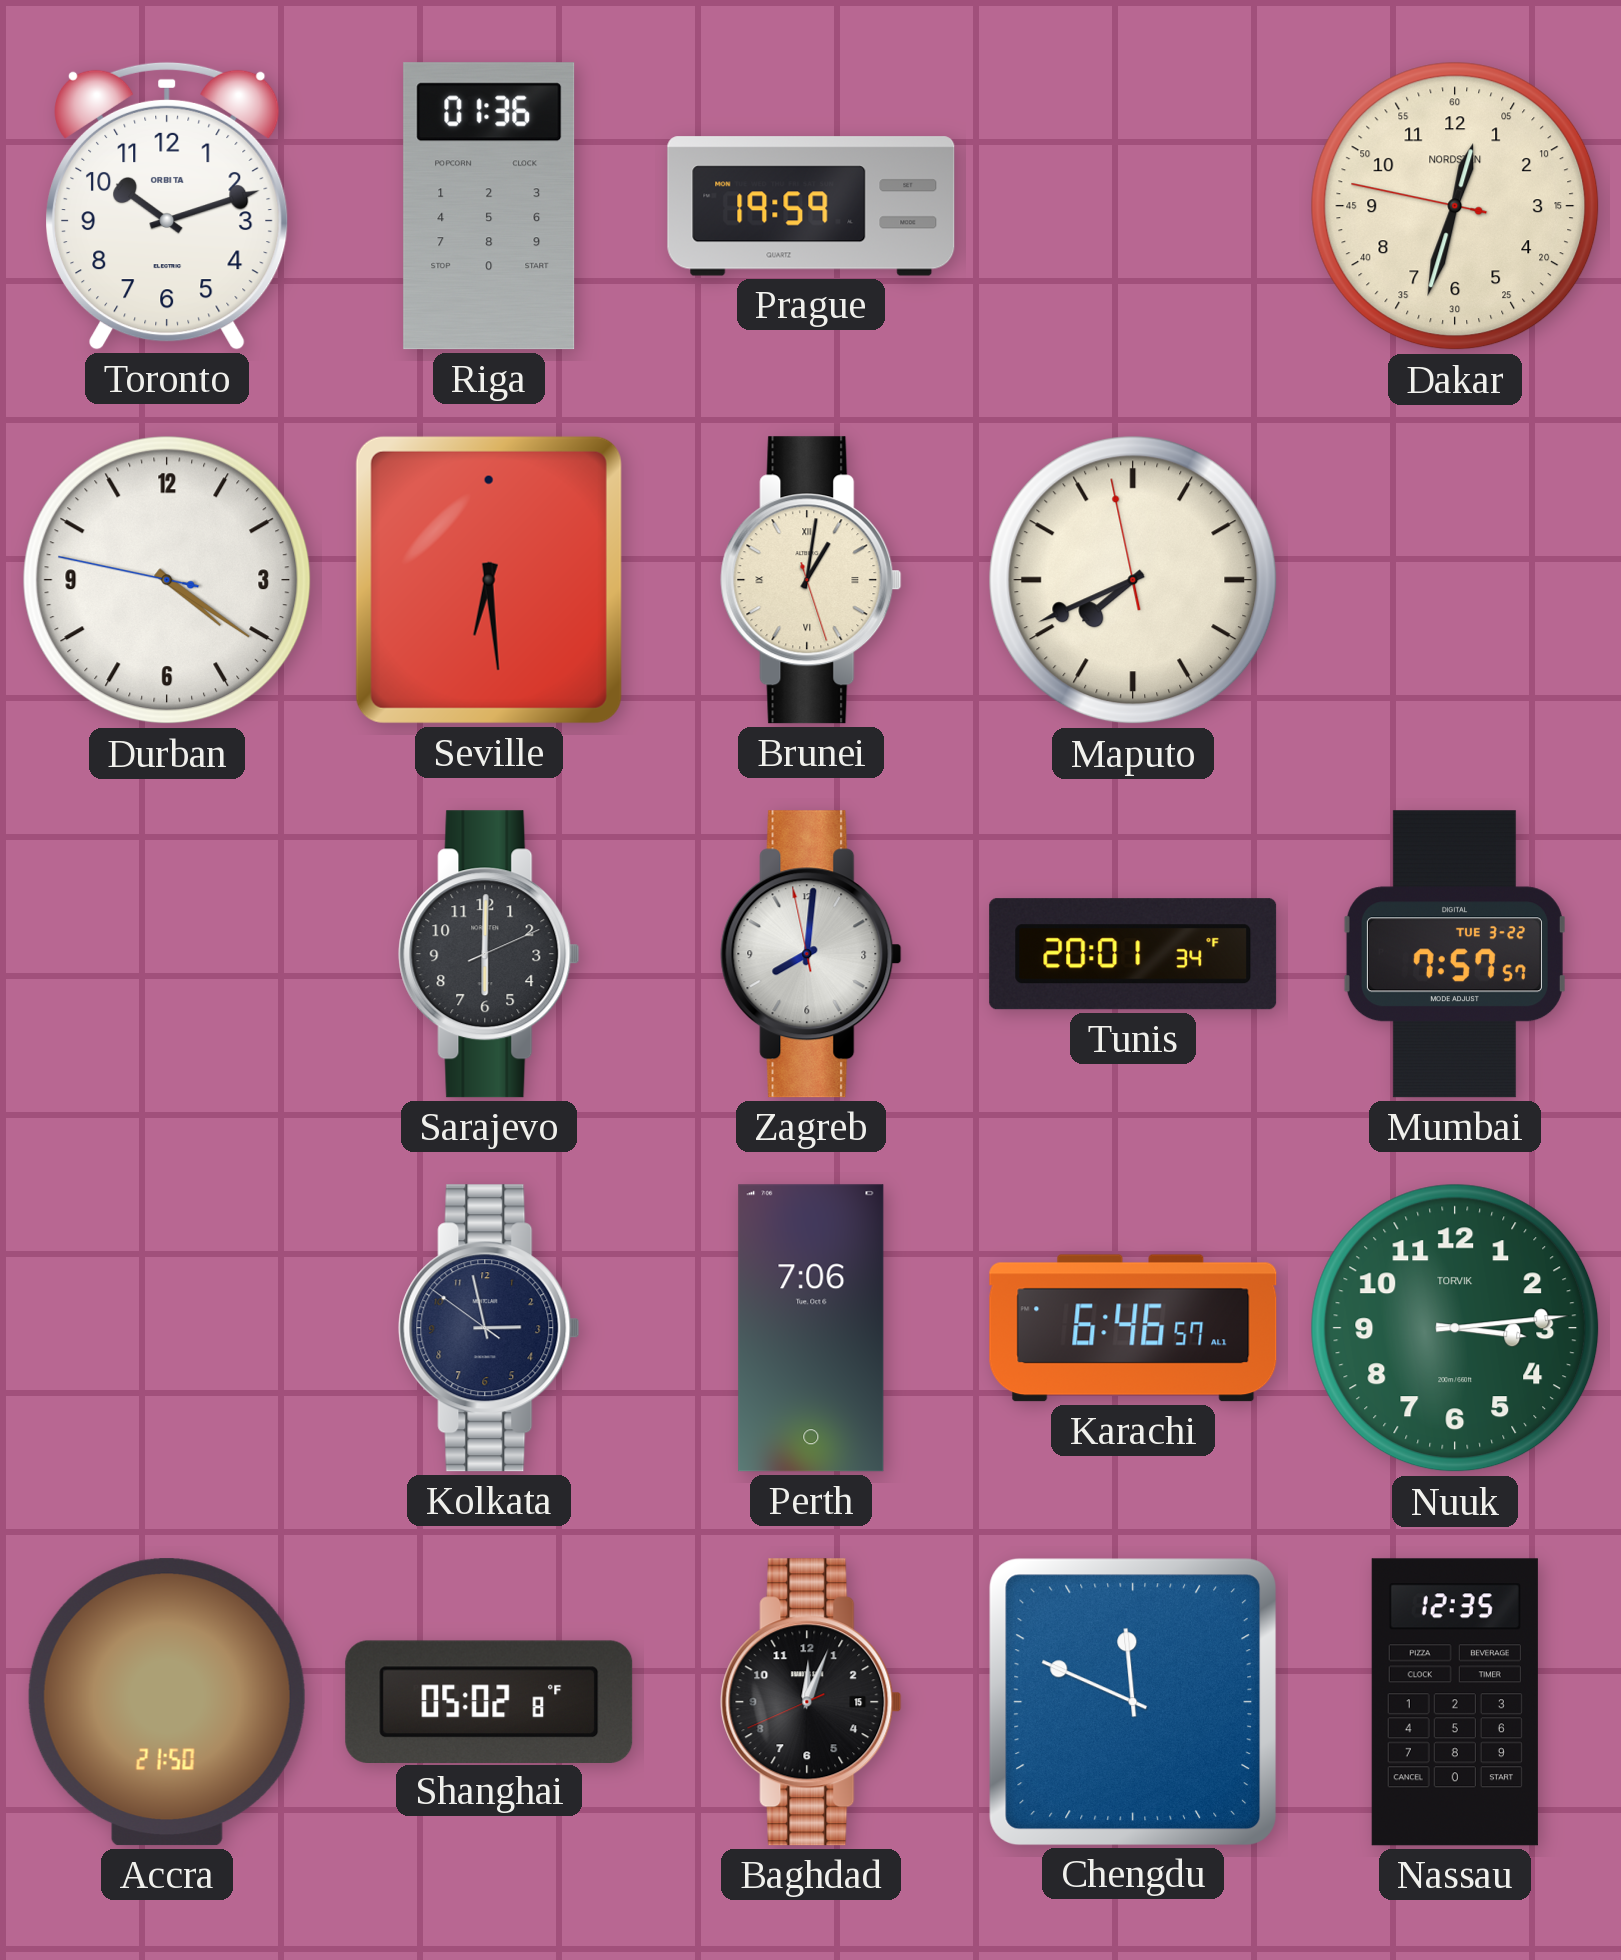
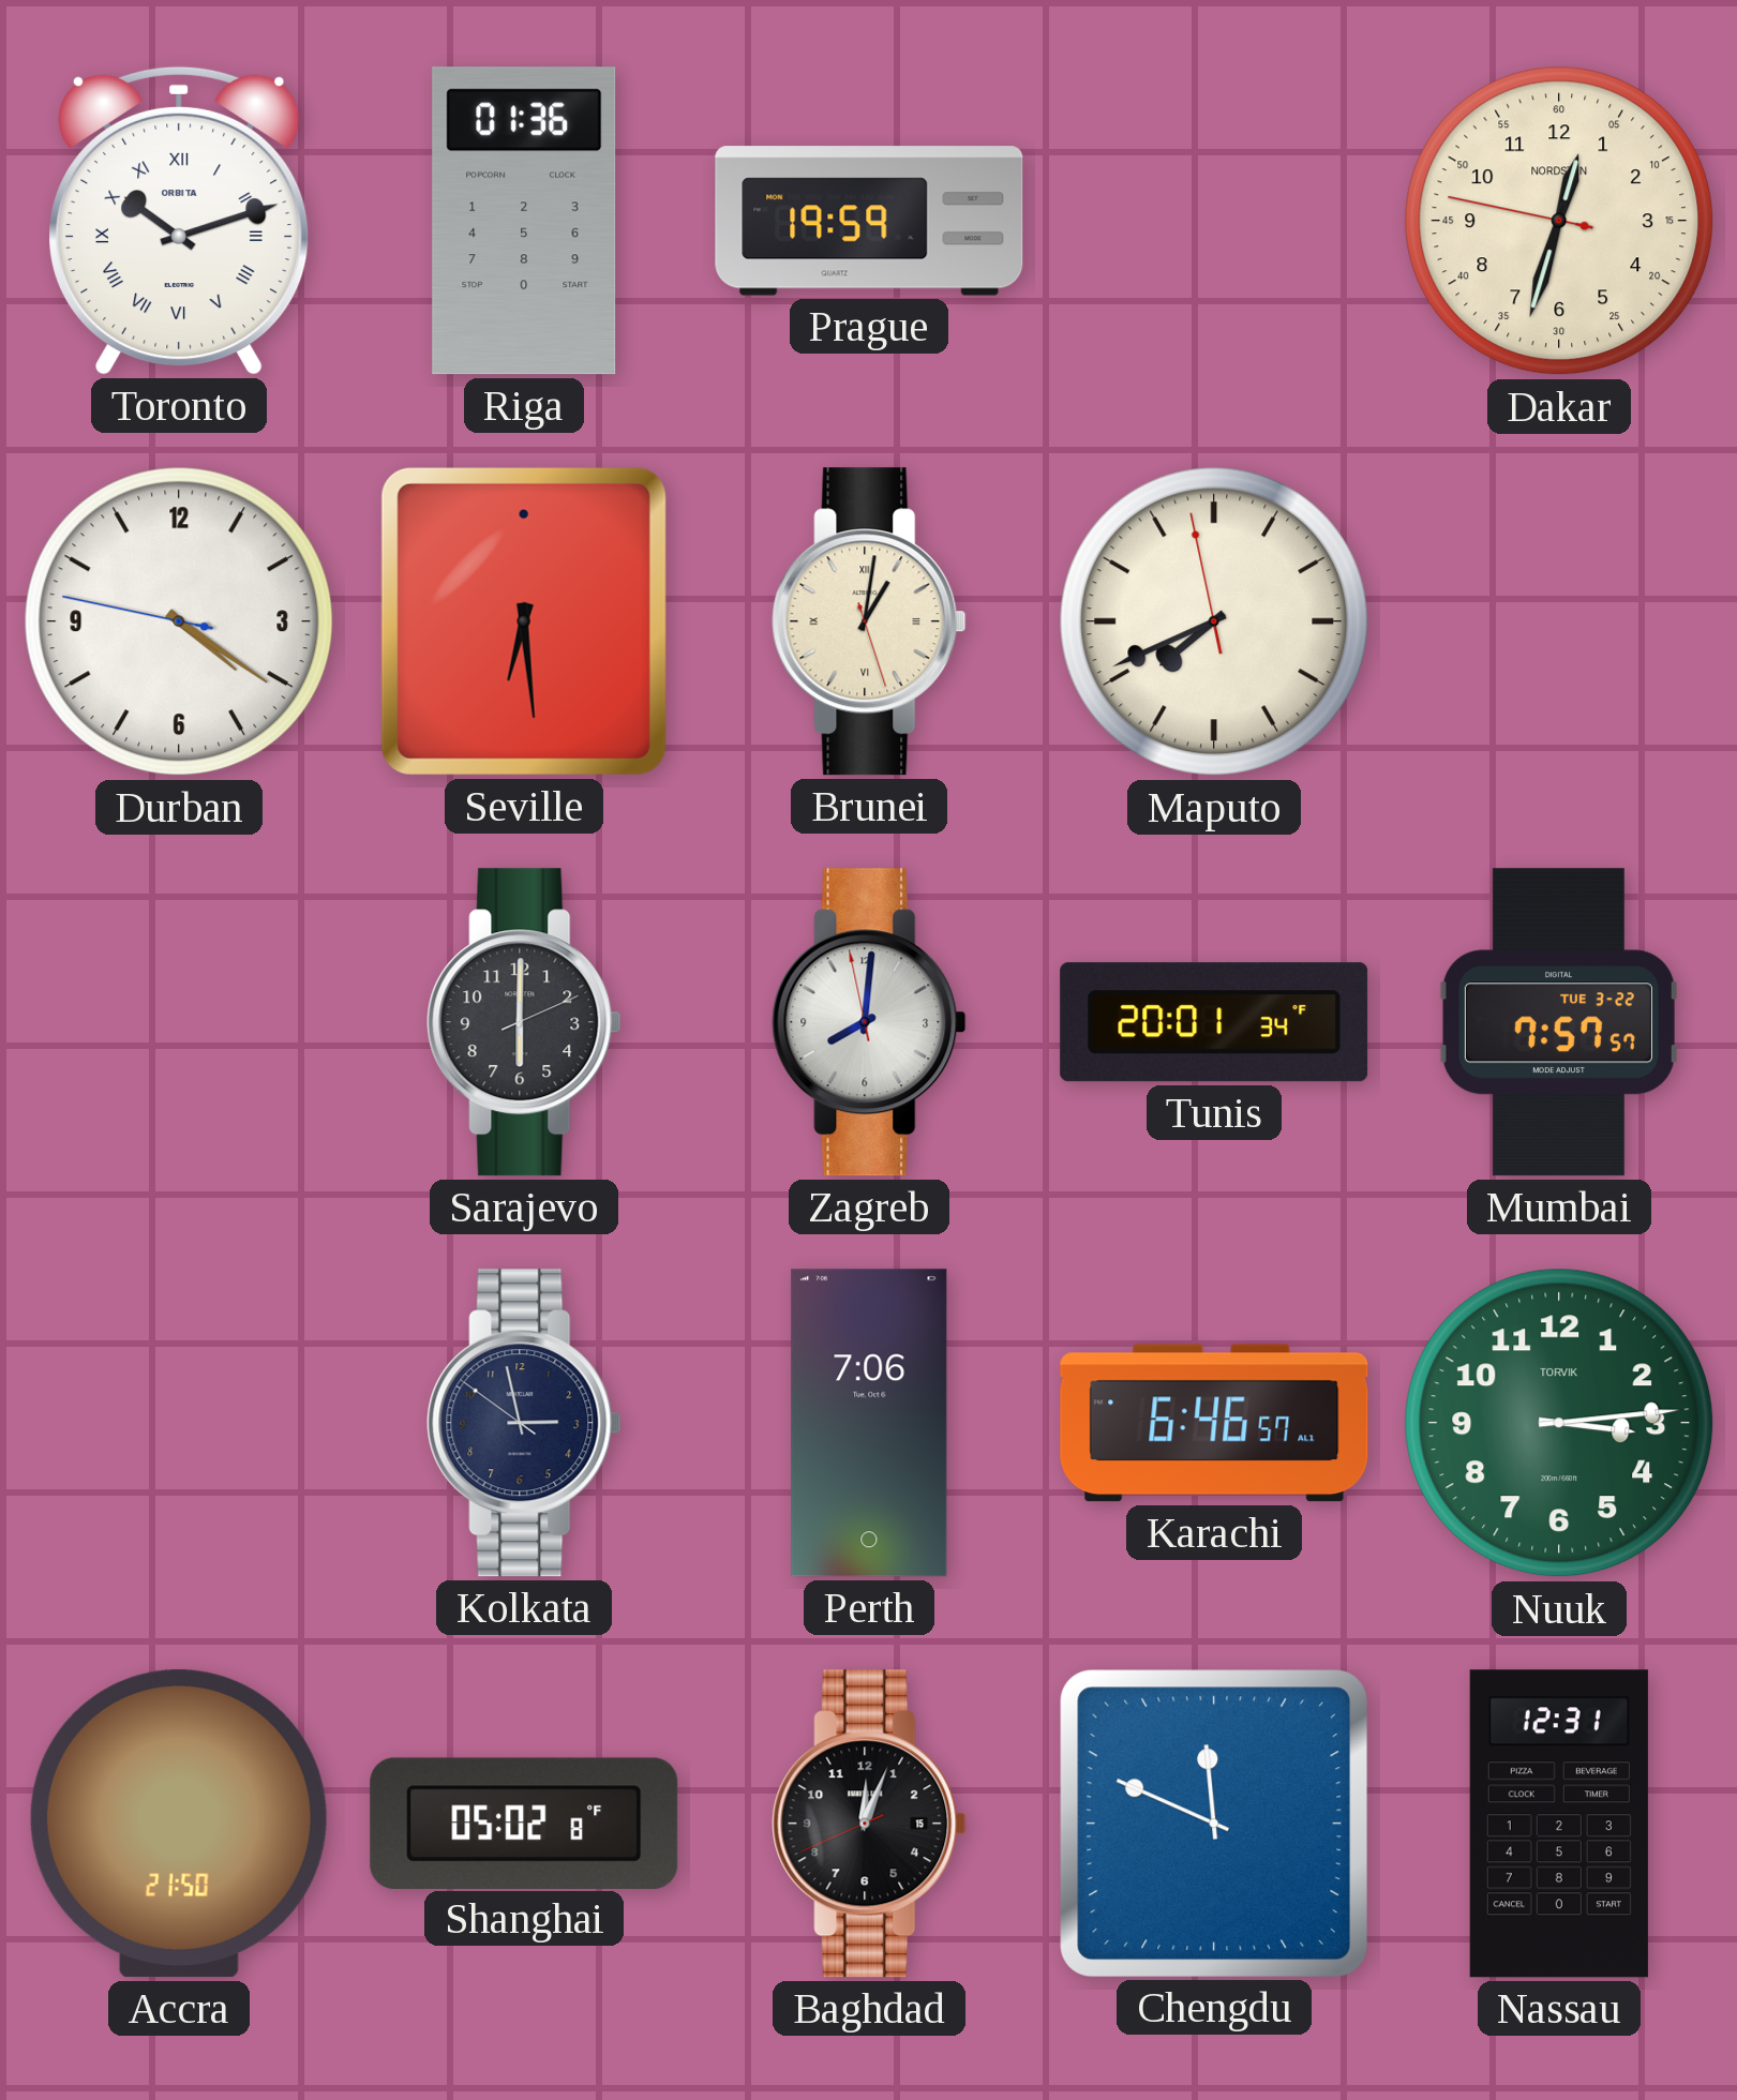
Toronto numerals: Arabic -> Roman (180, 221)
Nassau: 12:35 -> 12:31 (1559, 1824)
